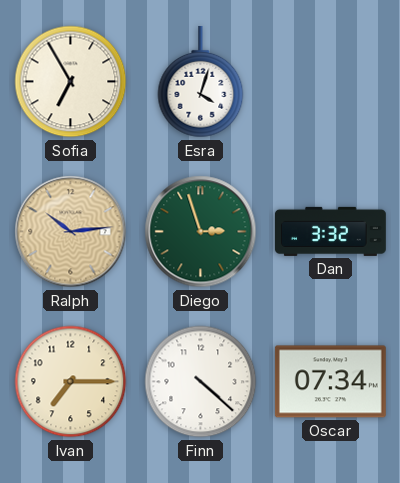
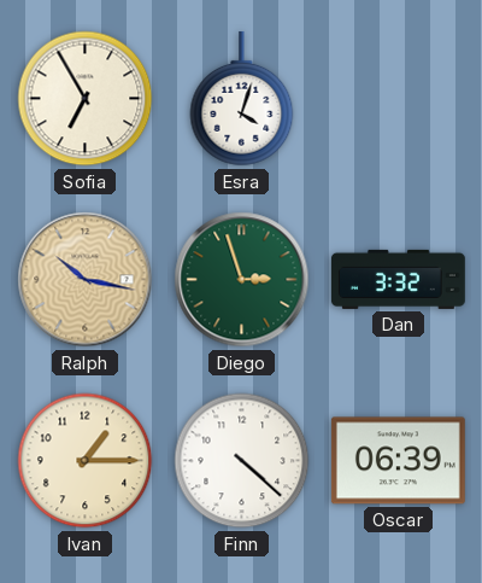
Ralph: 10:14 -> 10:17 (86, 280)
Ivan: 7:15 -> 1:15 (86, 461)
Oscar: 07:34 -> 06:39 (398, 461)
